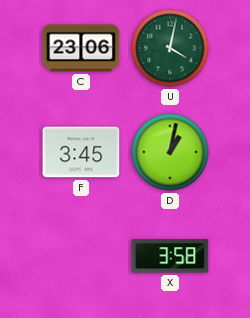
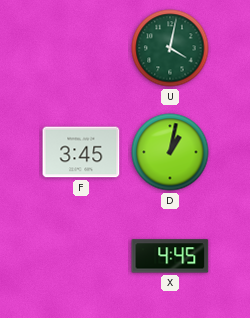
C: 23:06 -> none (81, 48)
X: 3:58 -> 4:45 (170, 256)
